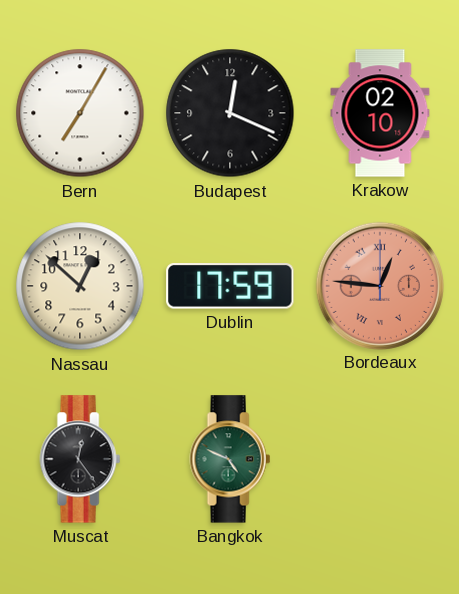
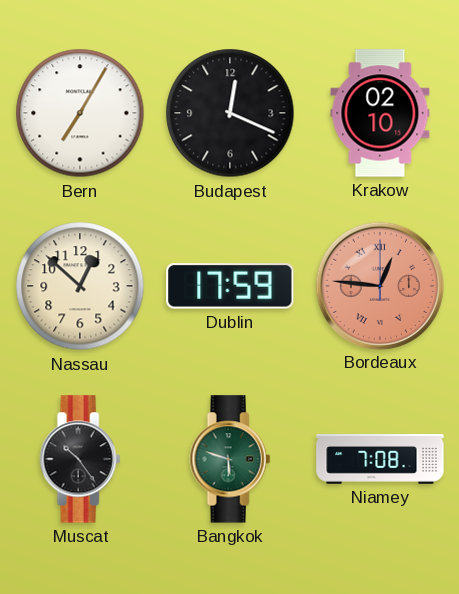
Muscat: 12:24 -> 10:24 (80, 459)
Bangkok: 4:49 -> 5:48 (230, 459)
Niamey: none -> 7:08 (380, 460)
